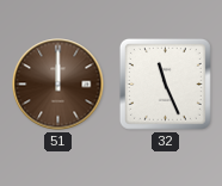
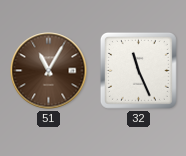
51: 12:00 -> 11:05 (49, 71)
